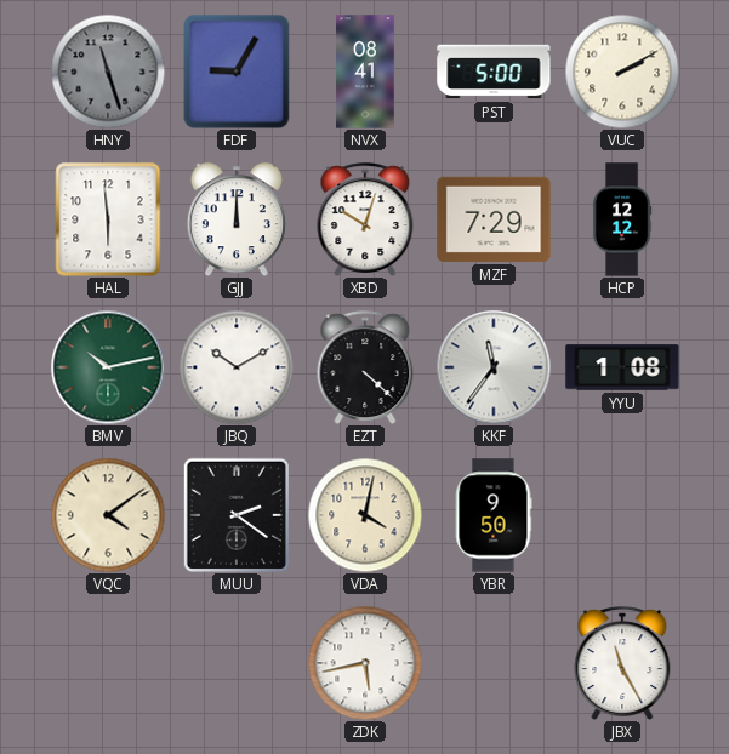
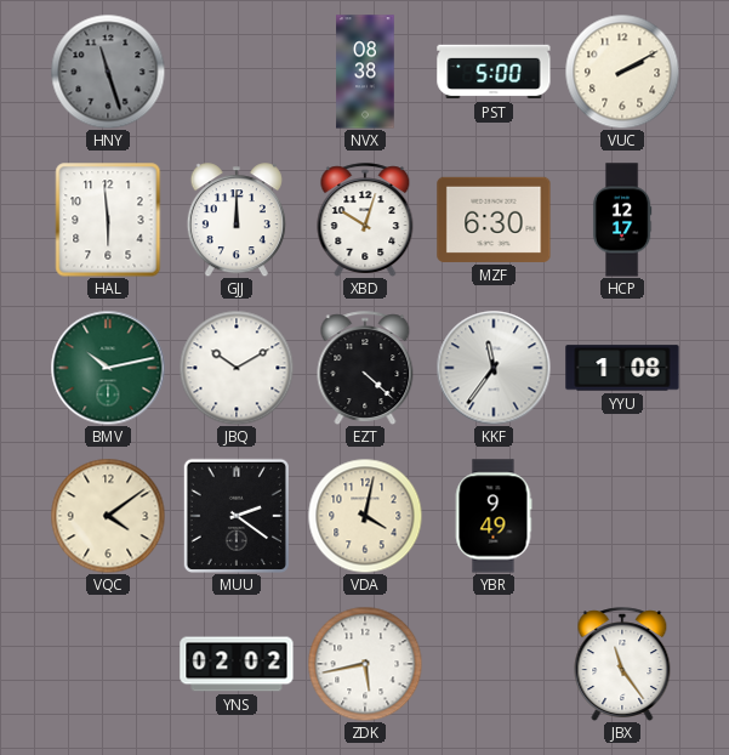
FDF: 9:05 -> none (237, 72)
NVX: 08:41 -> 08:38 (365, 72)
MZF: 7:29 -> 6:30 (494, 220)
HCP: 12:12 -> 12:17 (622, 220)
YBR: 9:50 -> 9:49 (494, 516)
YNS: none -> 02:02 (237, 664)
JBX: 11:25 -> 11:24 (622, 664)
